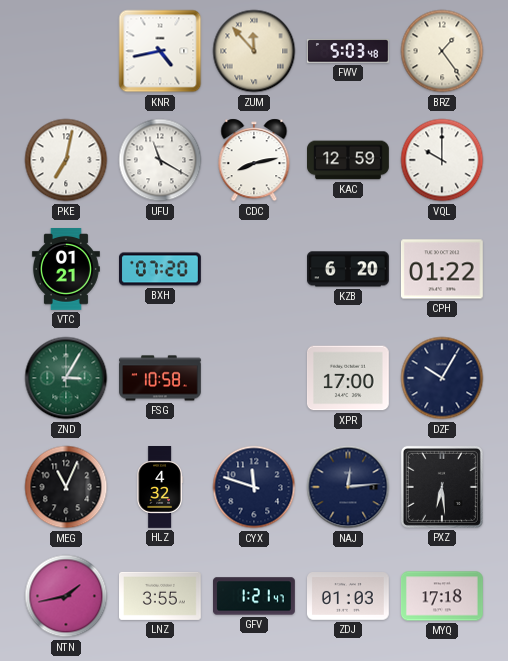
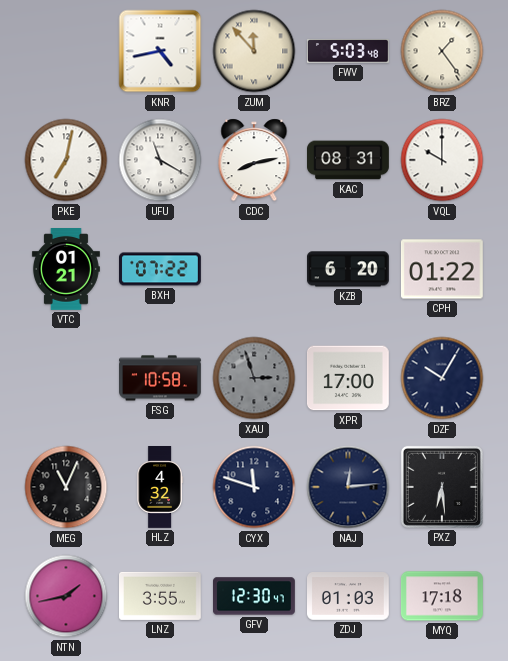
KAC: 12:59 -> 08:31 (349, 160)
BXH: 07:20 -> 07:22 (161, 269)
ZND: 3:05 -> none (66, 378)
XAU: none -> 2:57 (254, 378)
GFV: 1:21 -> 12:30 (255, 596)
